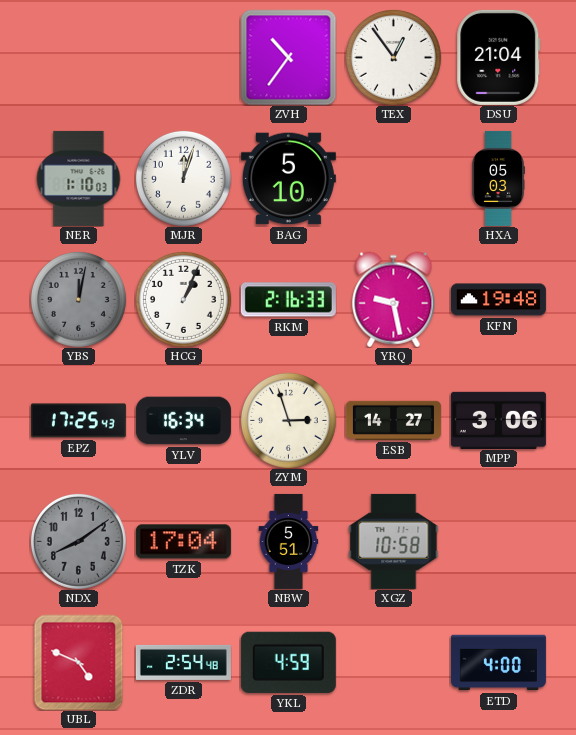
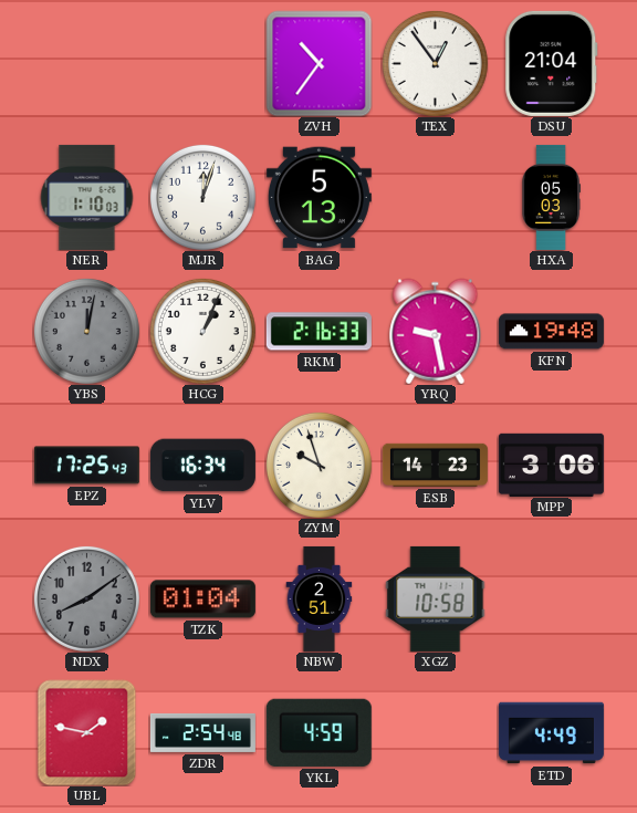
BAG: 5:10 -> 5:13 (318, 198)
ZYM: 2:57 -> 9:57 (318, 465)
ESB: 14:27 -> 14:23 (435, 465)
TZK: 17:04 -> 01:04 (202, 600)
NBW: 5:51 -> 2:51 (320, 598)
UBL: 4:49 -> 1:47 (87, 732)
ETD: 4:00 -> 4:49 (551, 733)
